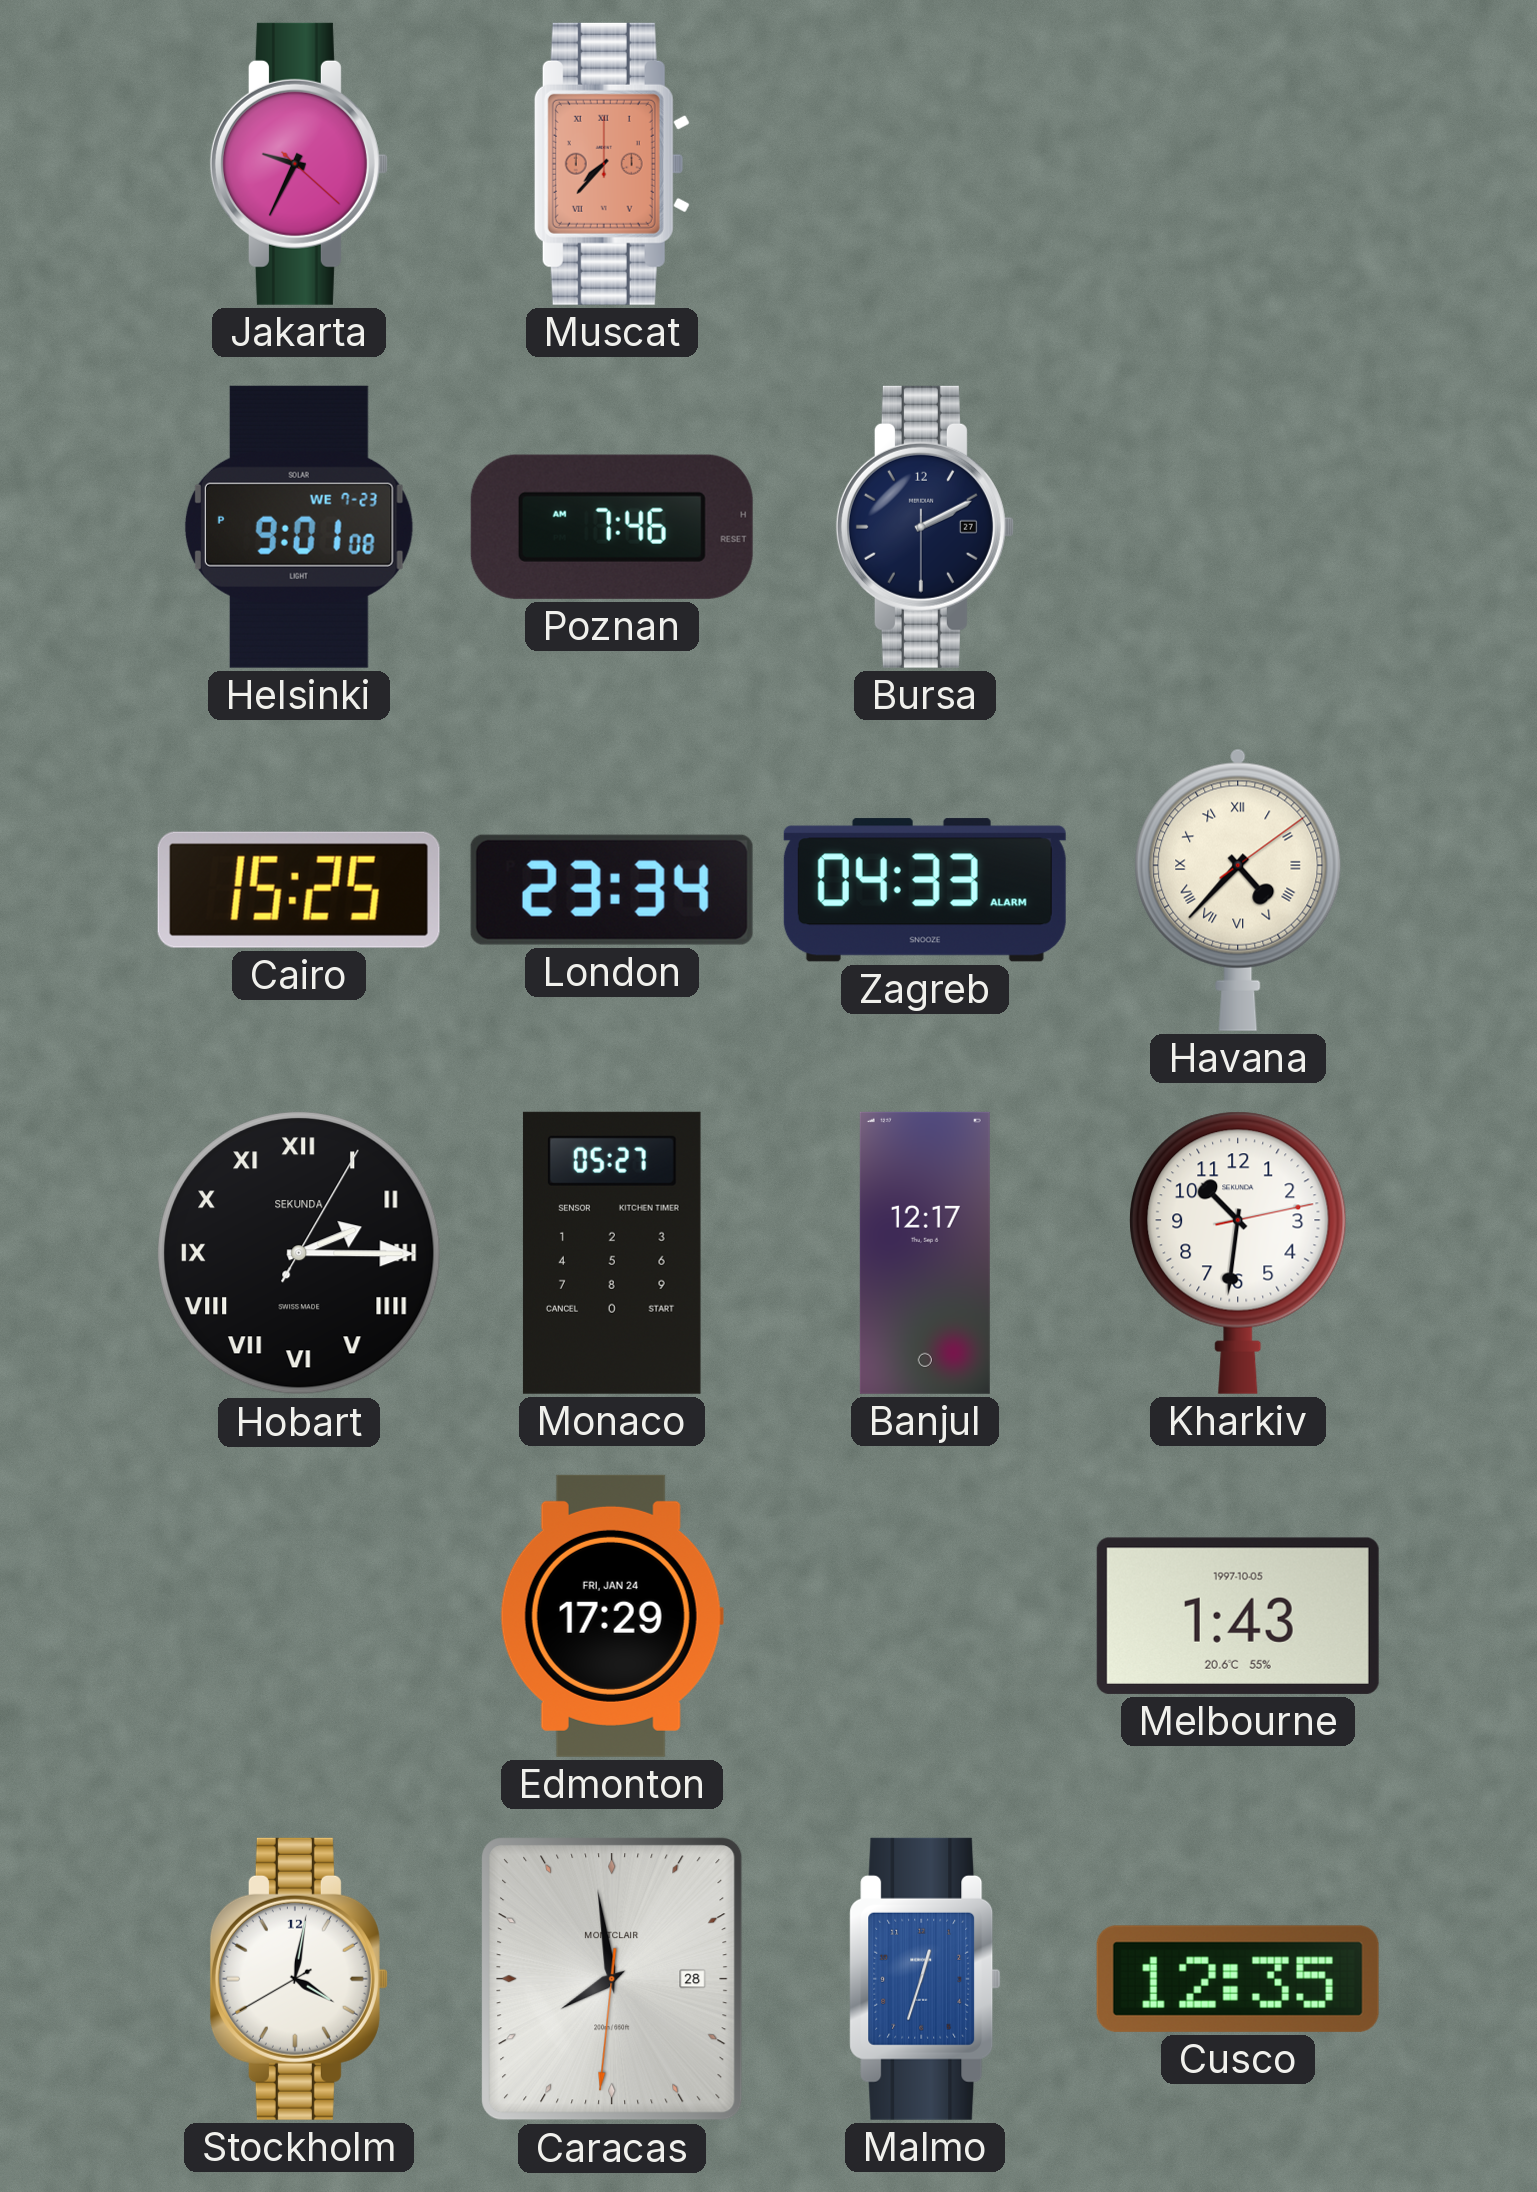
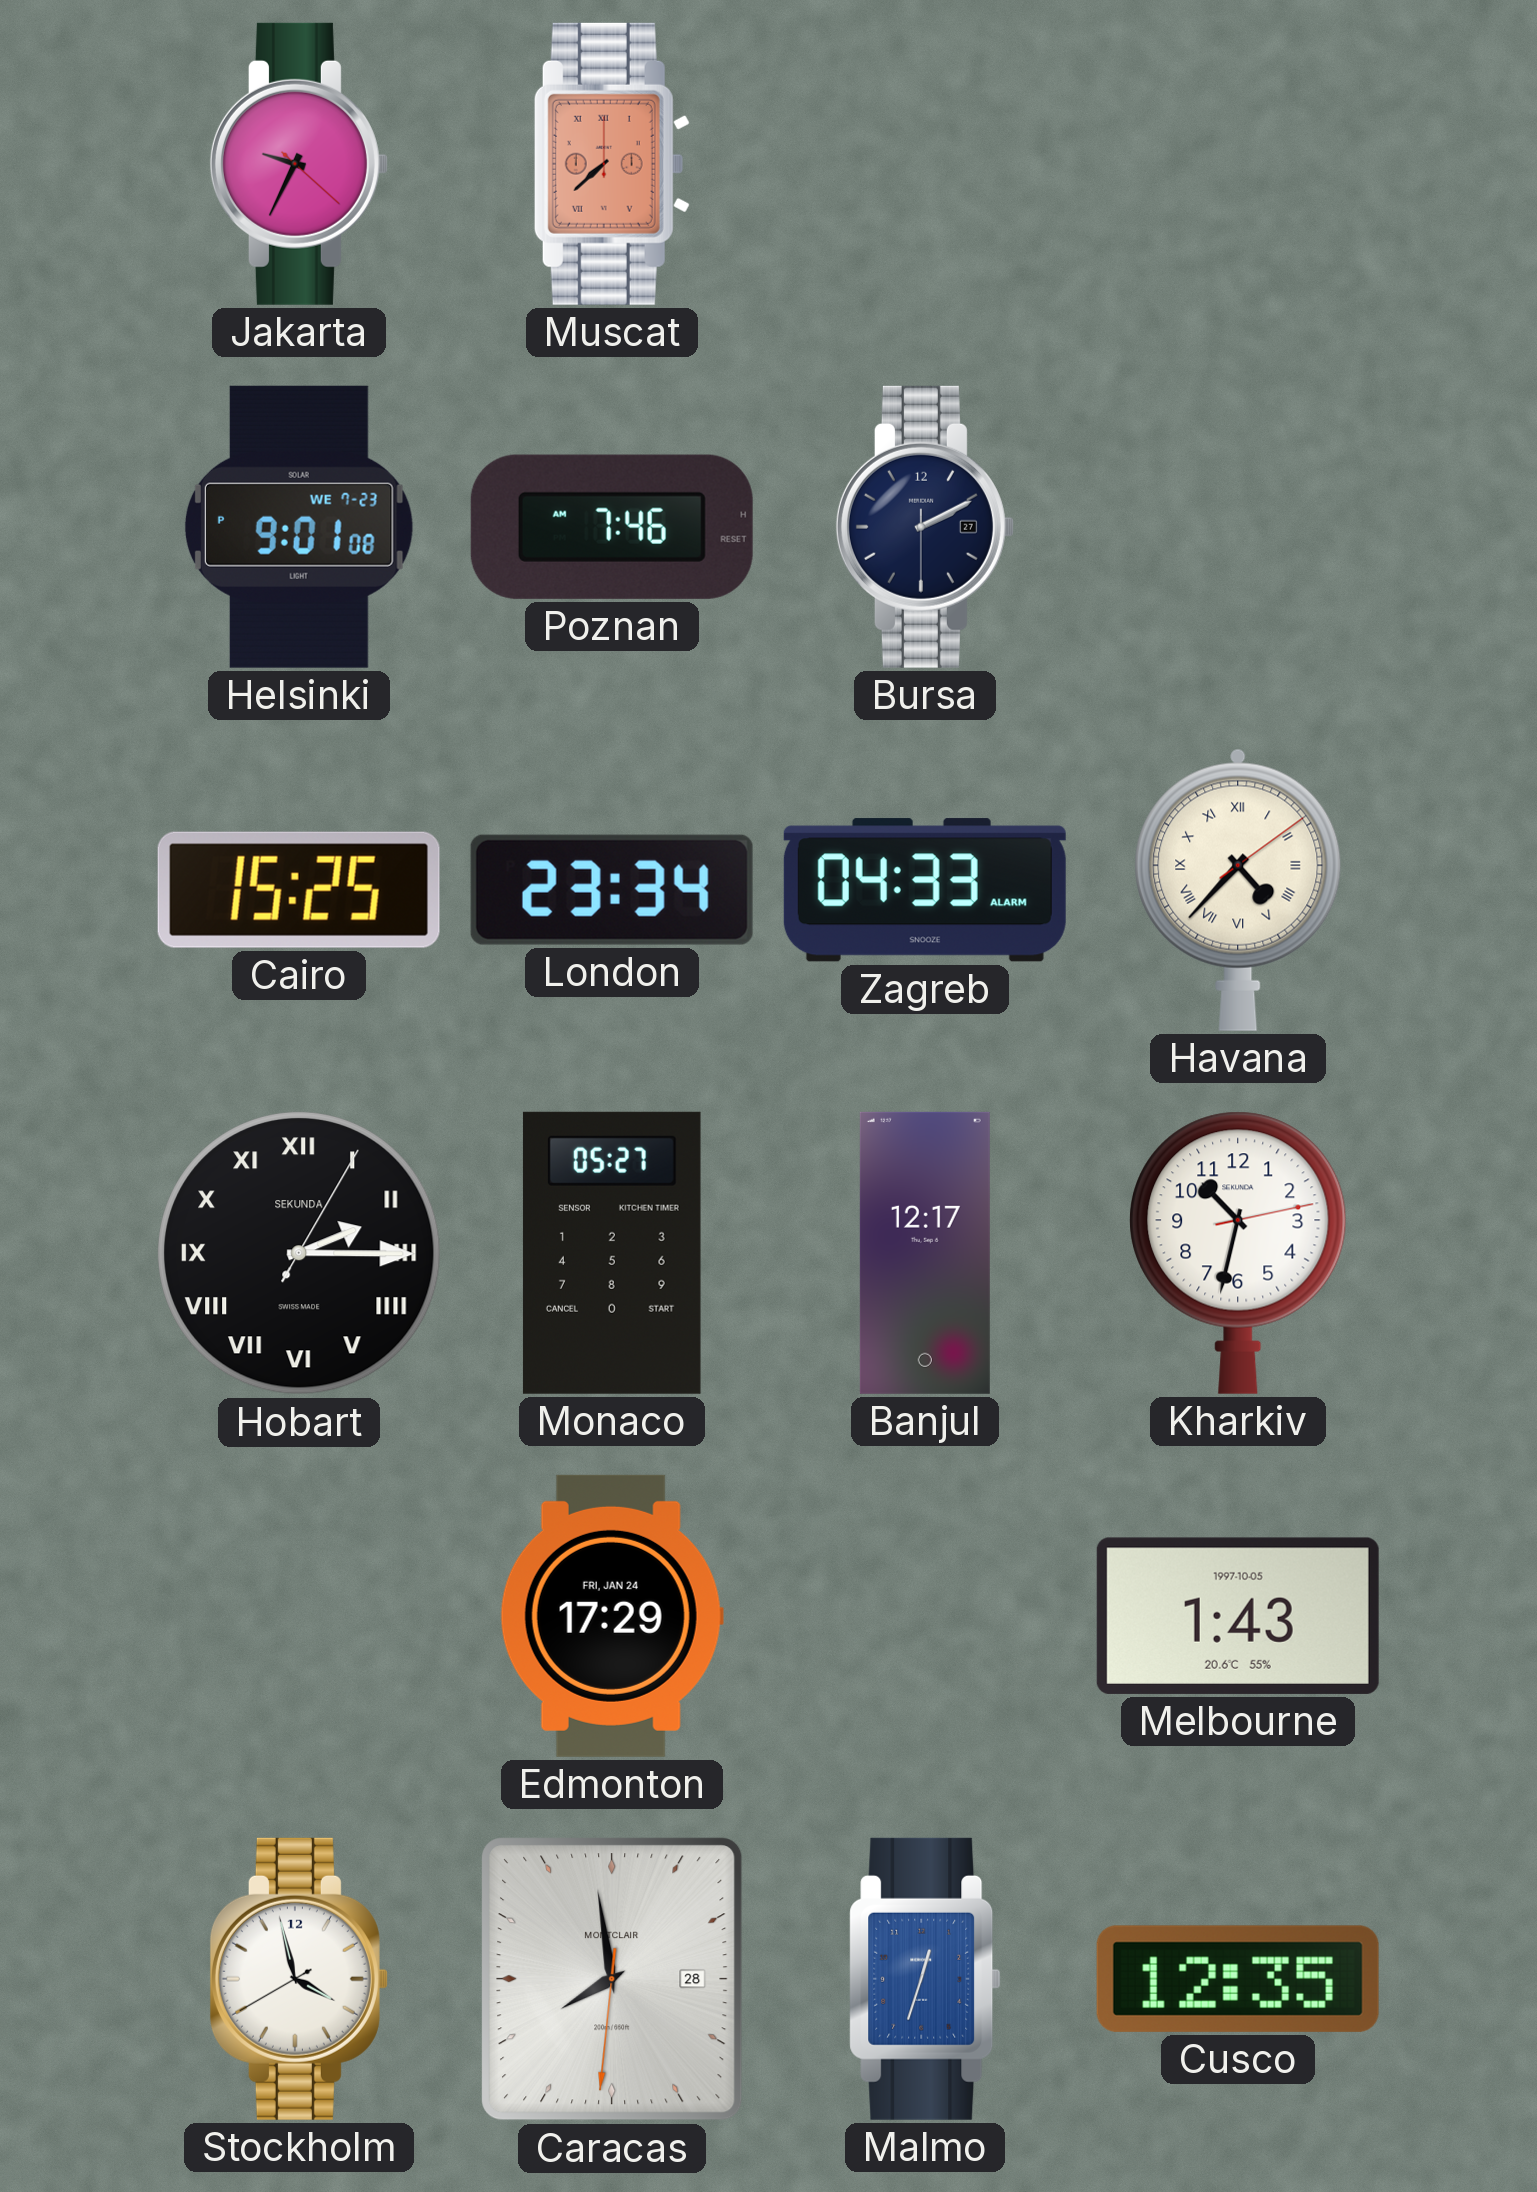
Muscat: 7:37 -> 7:38 (612, 164)
Kharkiv: 10:31 -> 10:32 (1238, 1253)
Stockholm: 4:01 -> 3:57 (299, 1979)
